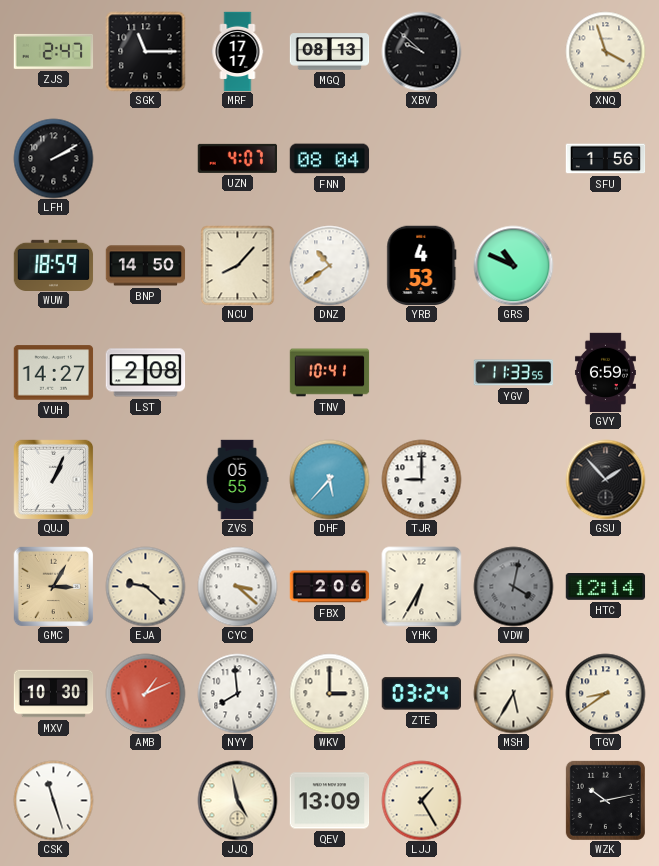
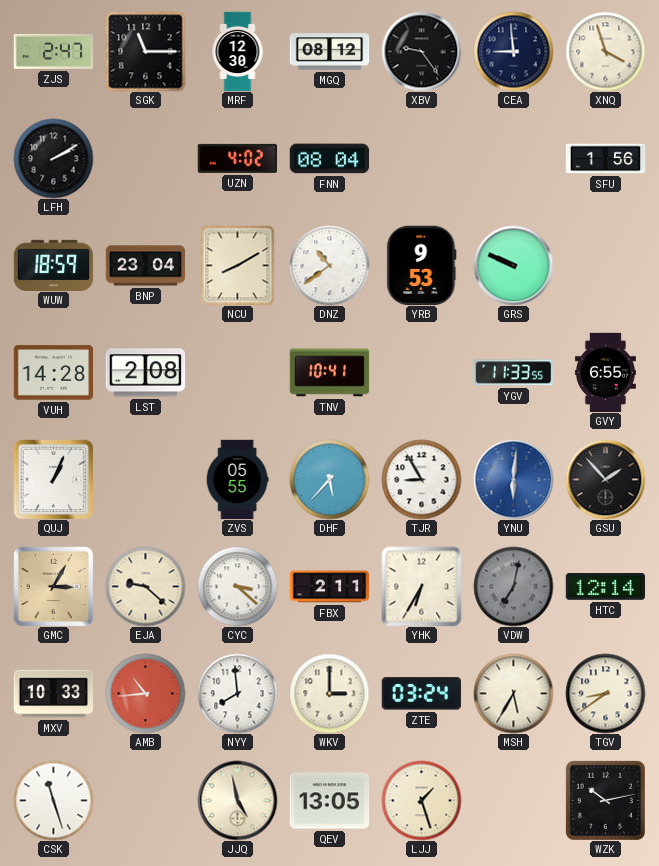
MRF: 17:17 -> 12:30 (238, 51)
MGQ: 08:13 -> 08:12 (329, 52)
XBV: 9:52 -> 9:24 (421, 51)
CEA: none -> 8:59 (513, 51)
UZN: 4:07 -> 4:02 (237, 158)
BNP: 14:50 -> 23:04 (145, 266)
NCU: 8:07 -> 8:10 (238, 265)
YRB: 4:53 -> 9:53 (422, 265)
GRS: 10:49 -> 9:49 (513, 265)
VUH: 14:27 -> 14:28 (53, 373)
GVY: 6:59 -> 6:55 (605, 372)
TJR: 9:00 -> 8:55 (421, 479)
YNU: none -> 6:01 (513, 479)
FBX: 2:06 -> 2:11 (329, 587)
VDW: 4:02 -> 7:02 (513, 586)
MXV: 10:30 -> 10:33 (53, 694)
AMB: 1:11 -> 10:44 (145, 693)
QEV: 13:09 -> 13:05 (329, 801)
LJJ: 1:25 -> 1:27 (421, 800)
